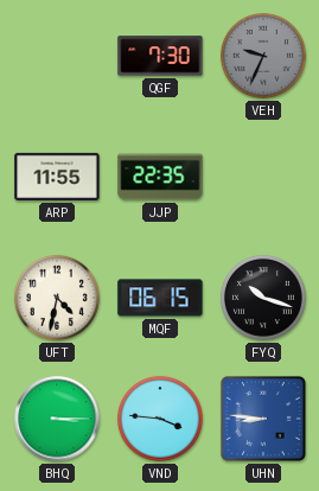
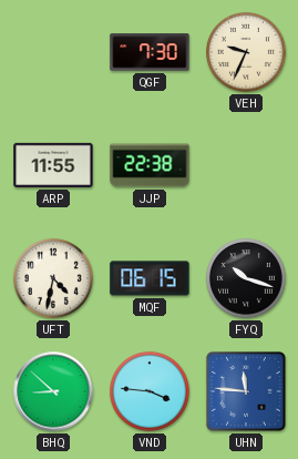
VEH dial: grey -> cream (247, 52)
JJP: 22:35 -> 22:38 (150, 165)
BHQ: 3:15 -> 8:52 (53, 391)
UHN: 8:46 -> 11:46 (246, 391)
